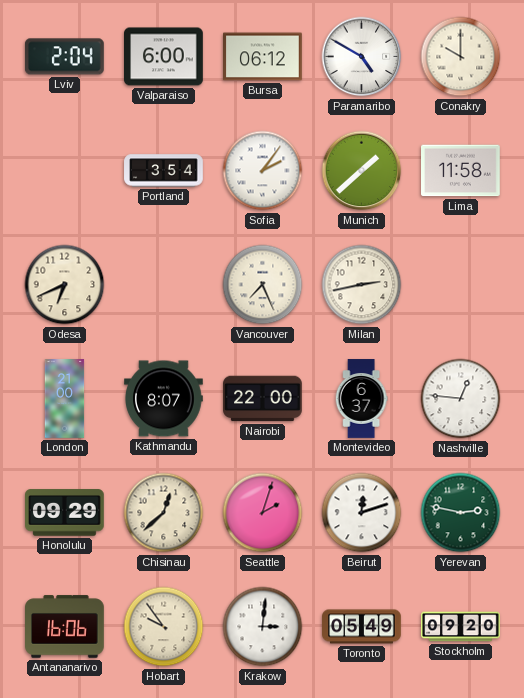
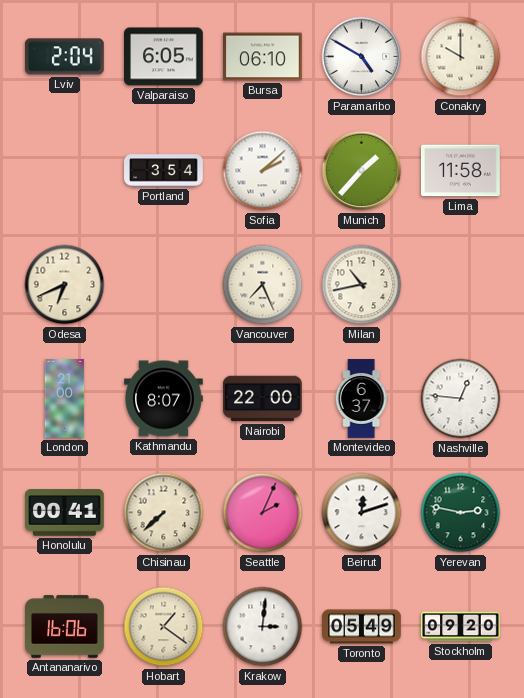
Valparaiso: 6:00 -> 6:05 (164, 57)
Bursa: 06:12 -> 06:10 (263, 57)
Sofia: 2:06 -> 2:08 (263, 171)
Munich: 1:38 -> 1:37 (362, 171)
Milan: 2:43 -> 10:43 (362, 285)
Honolulu: 09:29 -> 00:41 (65, 513)
Chisinau: 12:38 -> 7:38 (164, 513)
Seattle: 2:03 -> 2:04 (263, 513)
Hobart: 9:54 -> 1:21 (164, 627)
